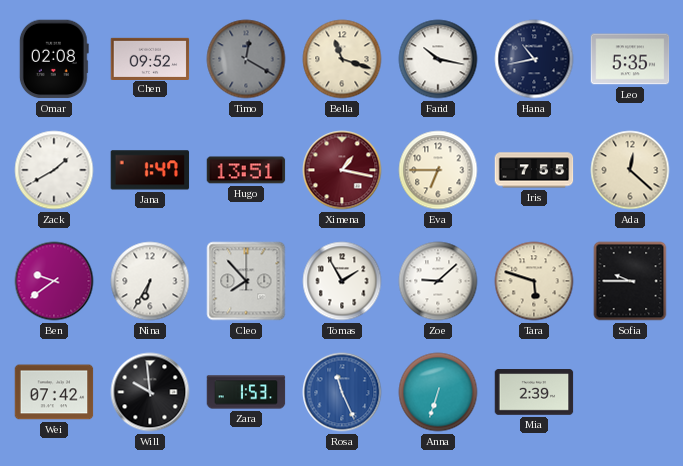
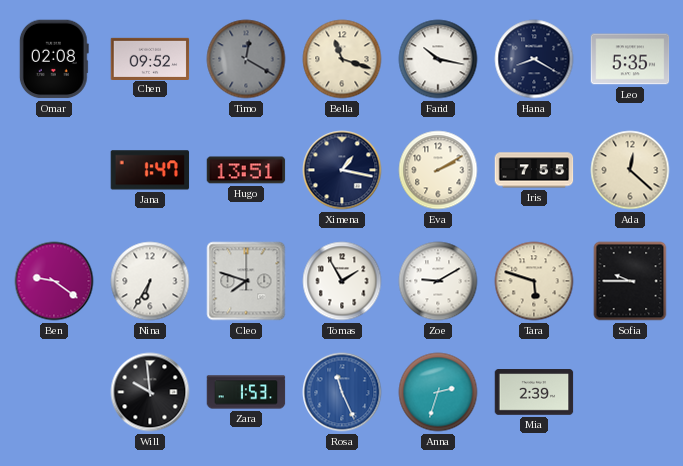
Hana: 10:43 -> 8:20 (534, 59)
Zack: 1:40 -> none (54, 170)
Ximena dial: burgundy -> navy (342, 170)
Eva: 6:45 -> 2:10 (438, 170)
Ben: 9:39 -> 9:21 (54, 281)
Cleo: 7:53 -> 7:48 (246, 281)
Zoe: 9:08 -> 9:10 (438, 281)
Wei: 07:42 -> none (54, 392)
Anna: 6:33 -> 2:33 (438, 392)
